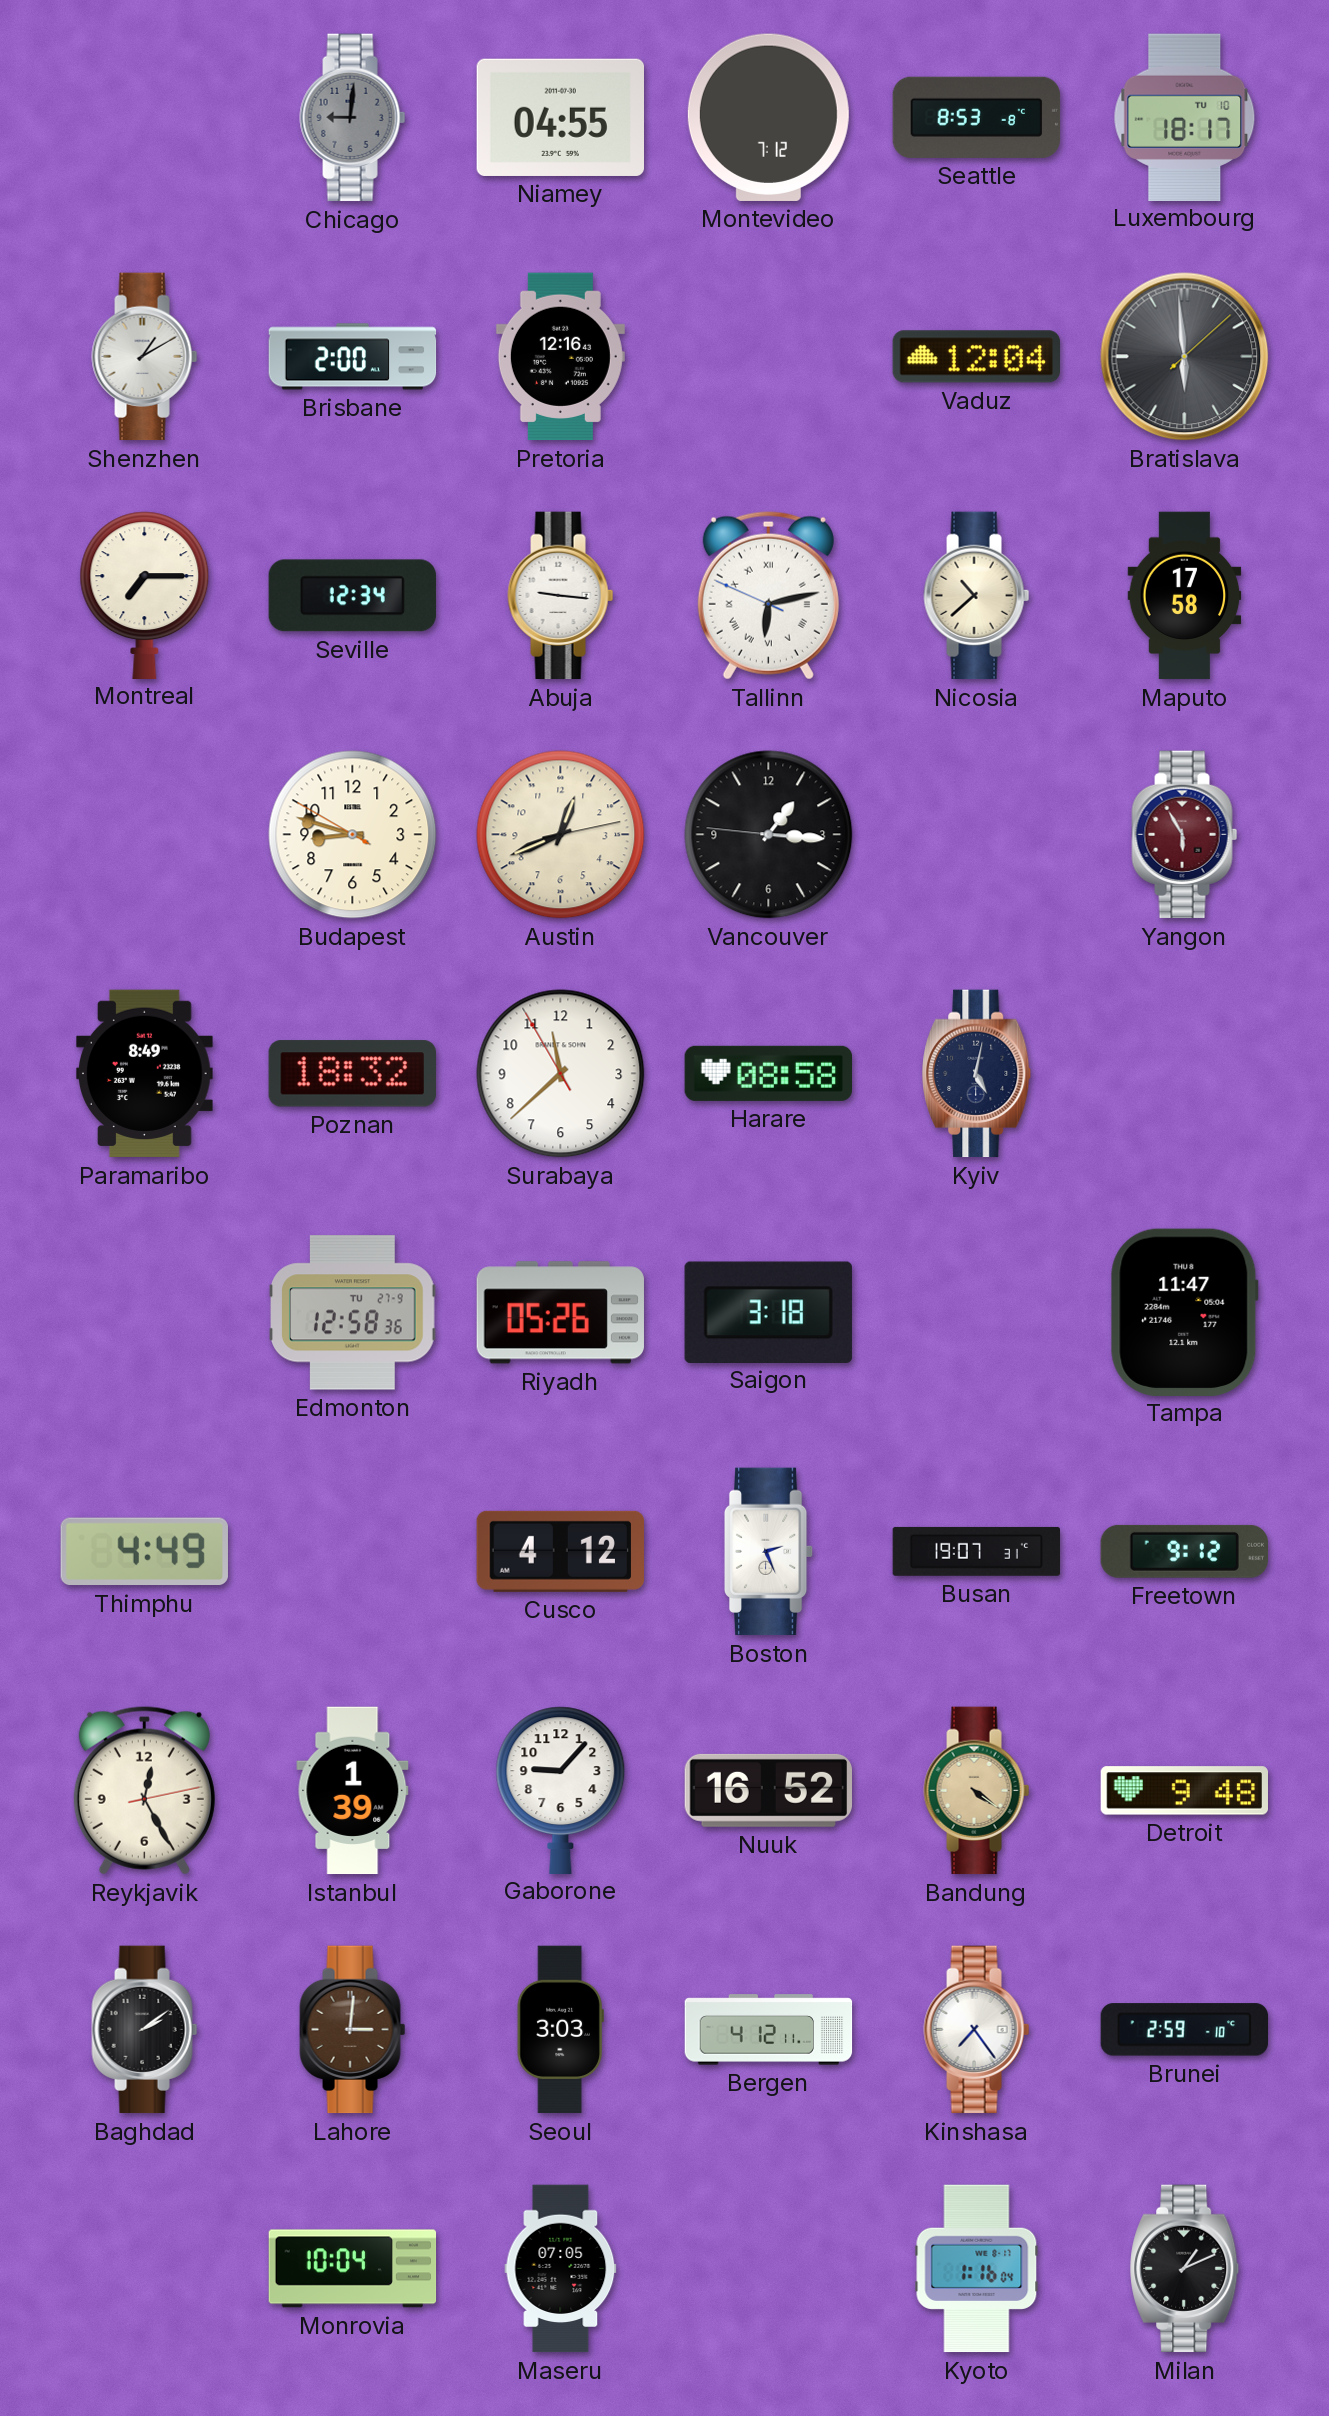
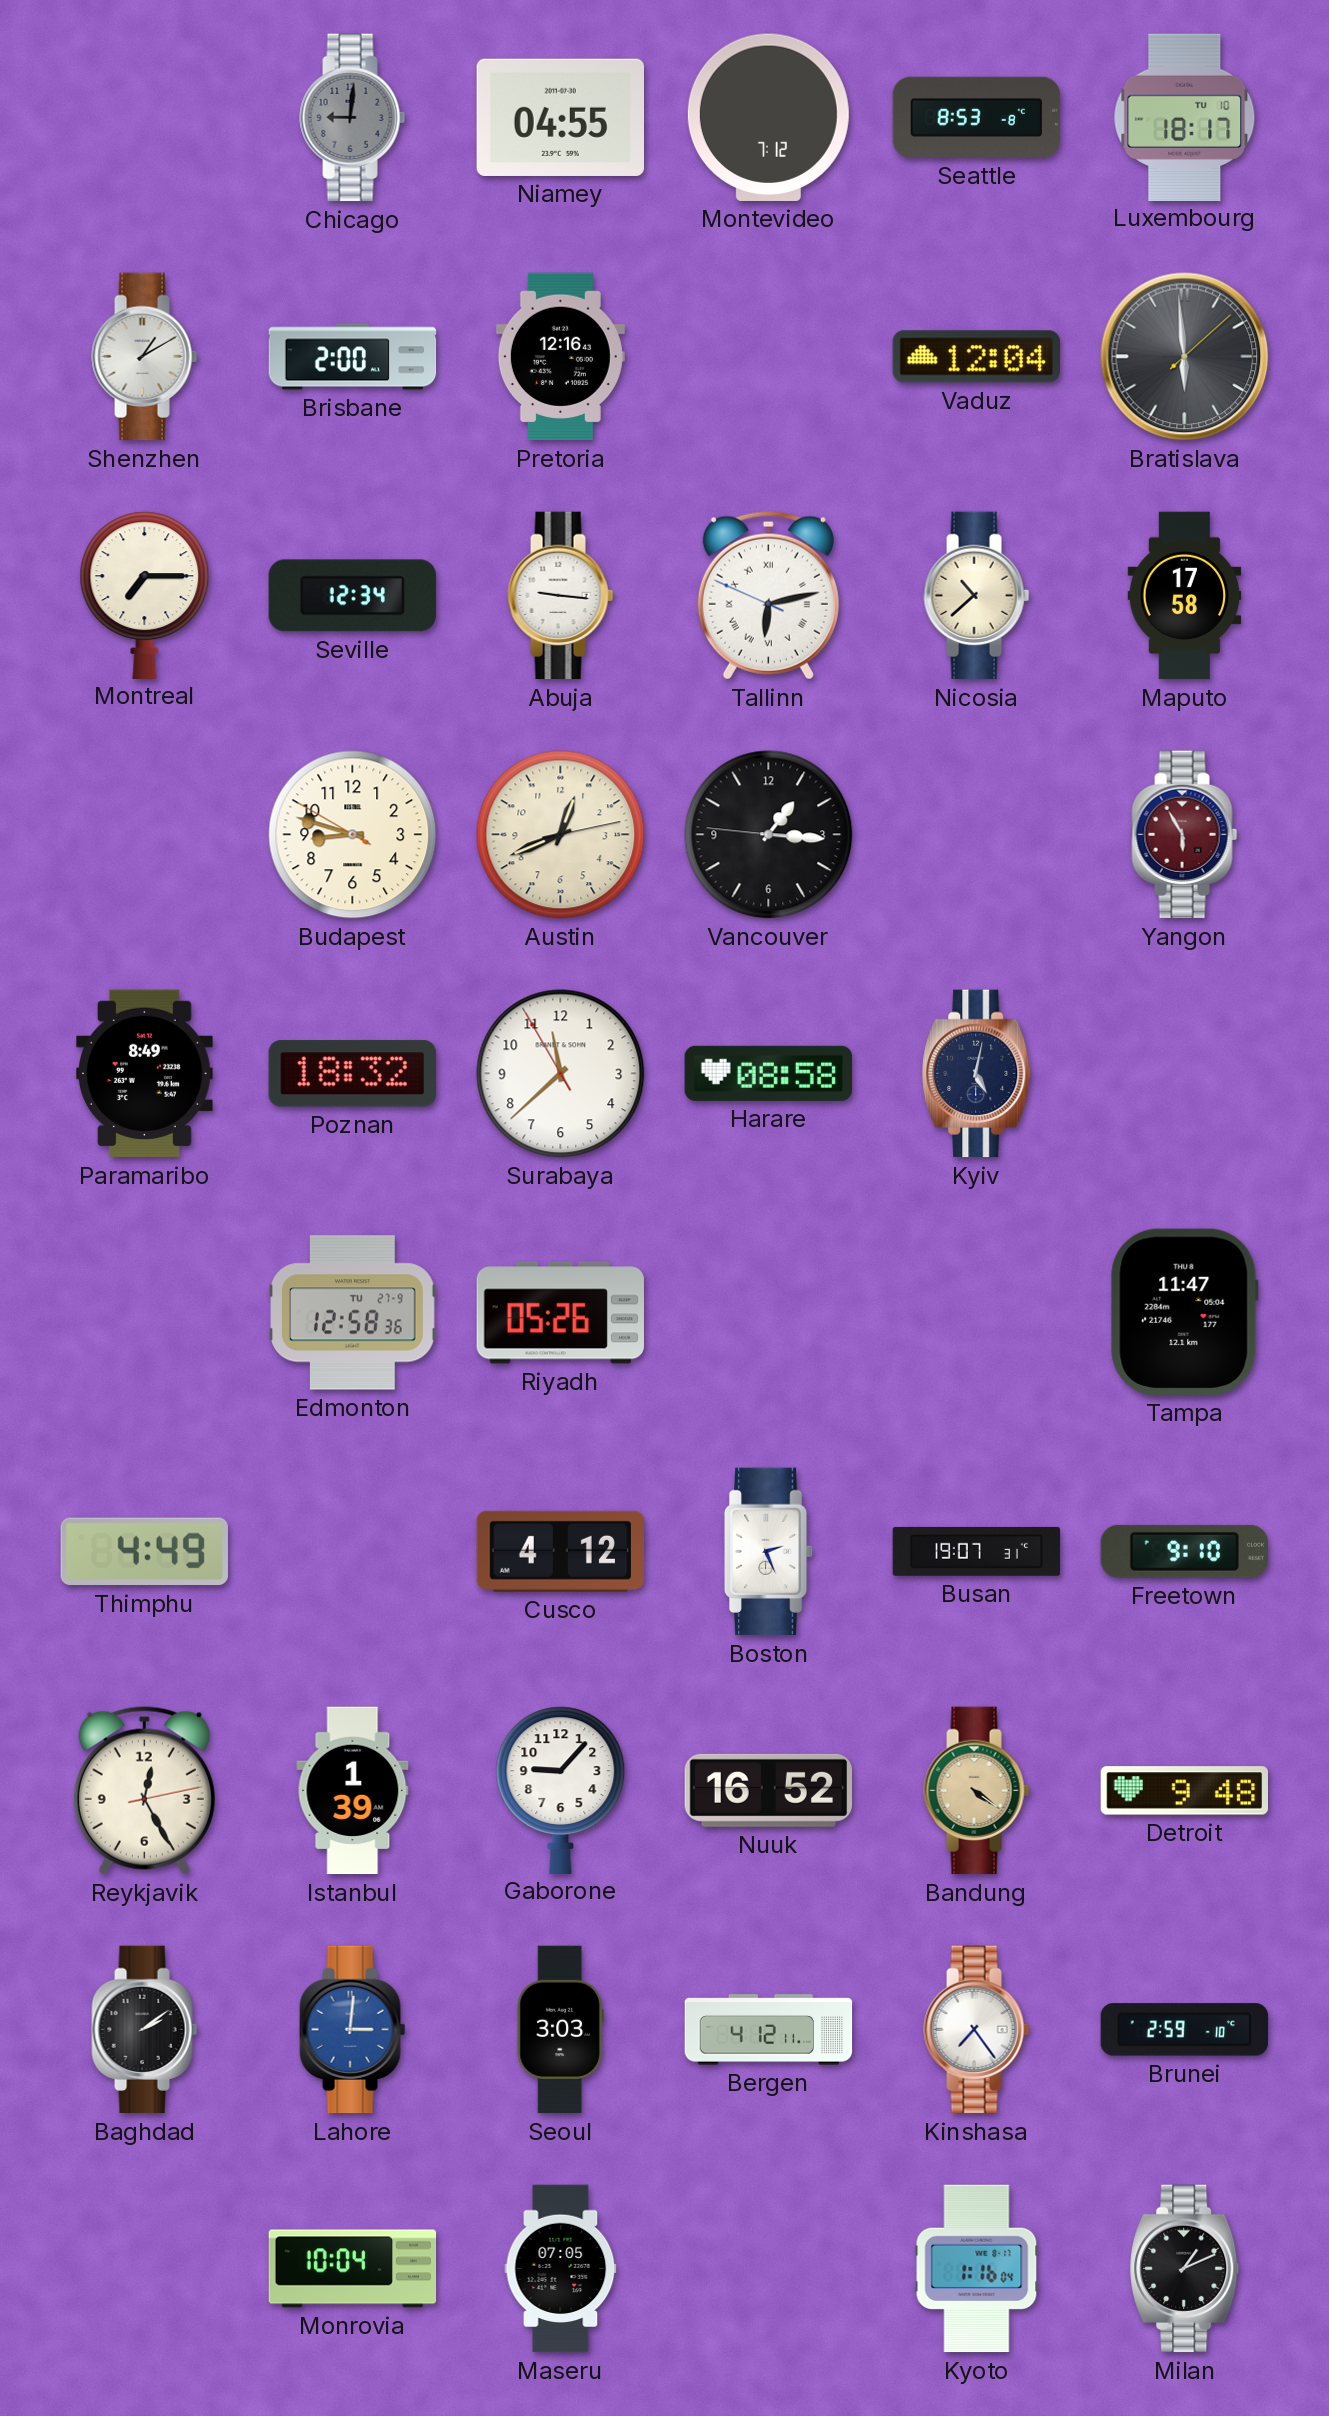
Saigon: 3:18 -> none (768, 1312)
Freetown: 9:12 -> 9:10 (1184, 1551)
Lahore dial: brown -> blue (353, 2030)
